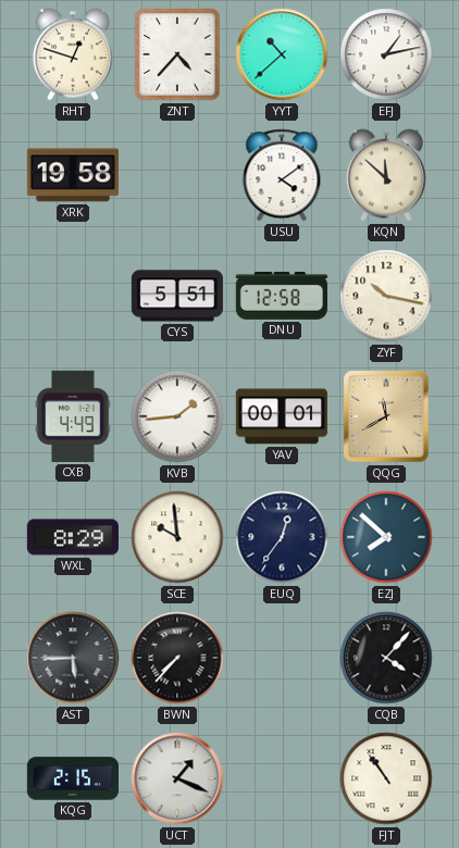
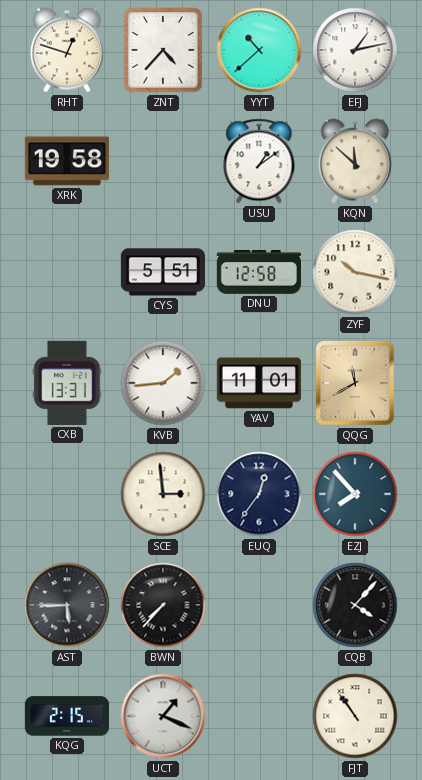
USU: 4:09 -> 1:09 (259, 161)
CXB: 4:49 -> 13:31 (67, 383)
YAV: 00:01 -> 11:01 (259, 383)
WXL: 8:29 -> none (73, 537)
SCE: 9:59 -> 2:59 (163, 494)
EZJ: 7:52 -> 7:53 (355, 494)
